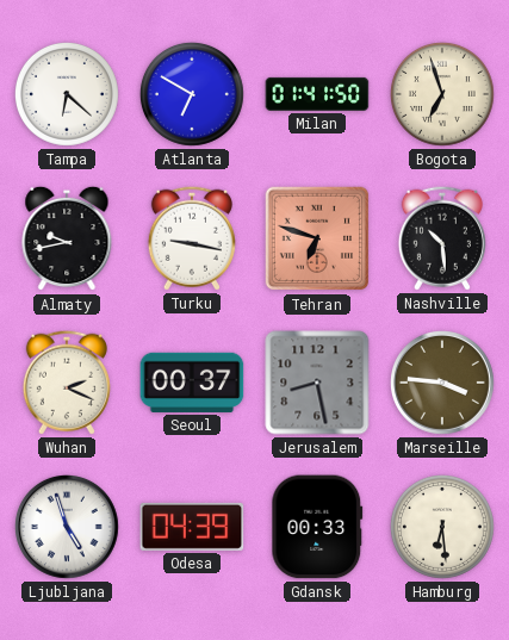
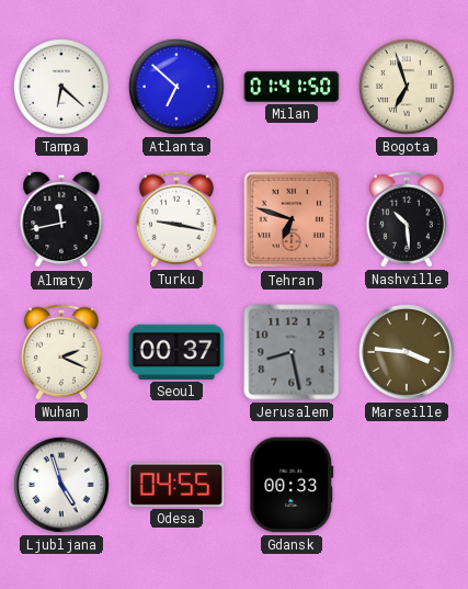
Atlanta: 6:50 -> 6:52 (176, 87)
Almaty: 9:43 -> 11:43 (61, 219)
Odesa: 04:39 -> 04:55 (176, 485)
Hamburg: 6:29 -> none (442, 527)
